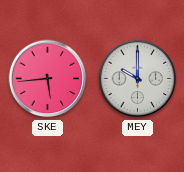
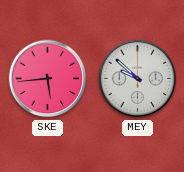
MEY: 10:00 -> 9:52 (138, 79)
